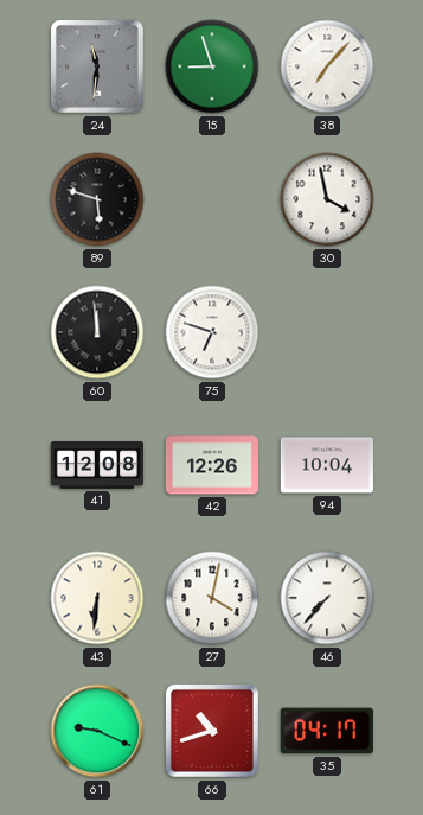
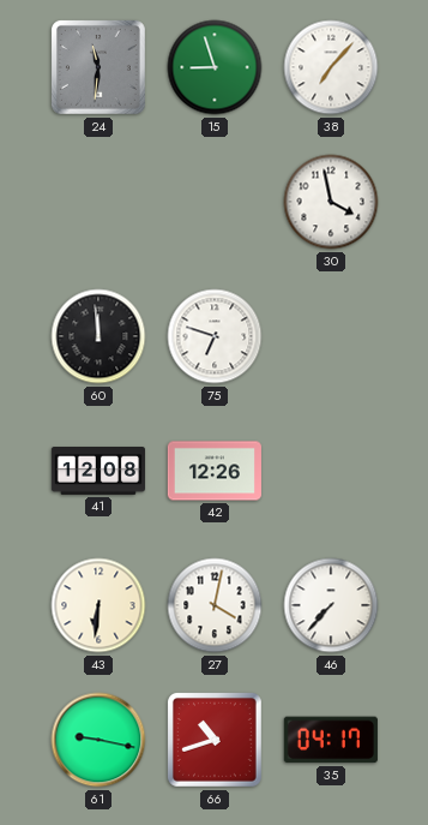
89: 5:48 -> none (97, 199)
94: 10:04 -> none (327, 465)
61: 9:19 -> 9:17 (98, 740)
